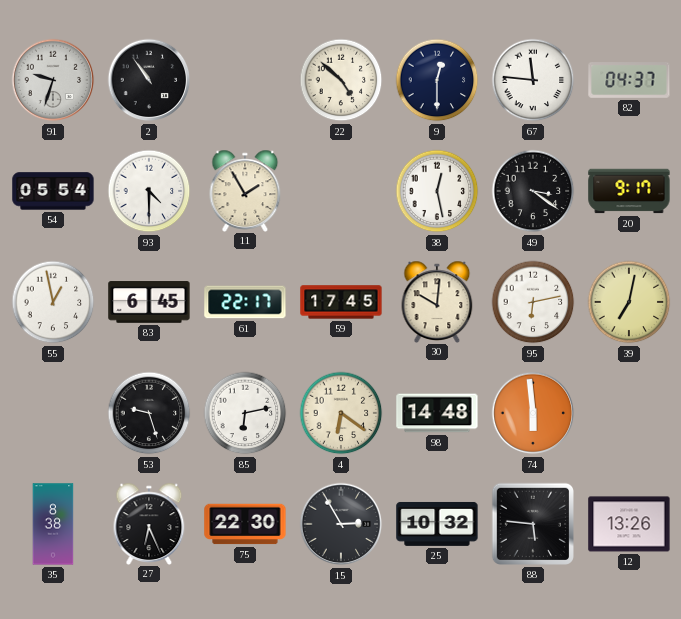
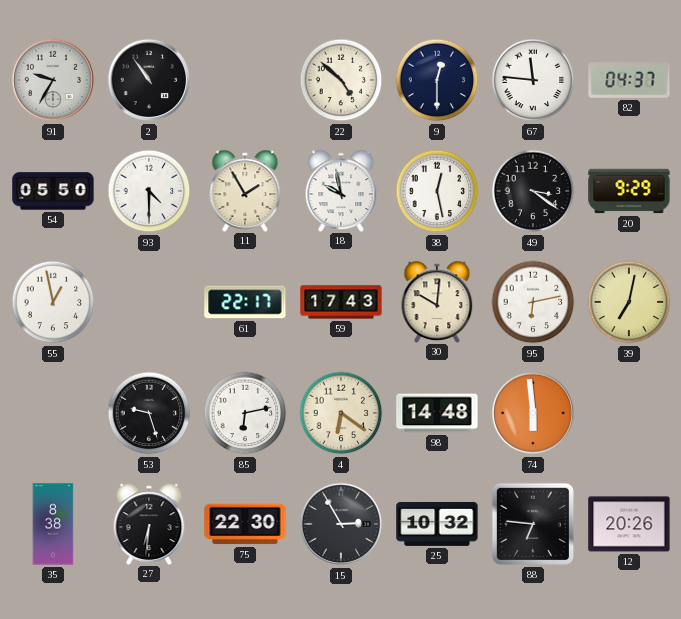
91: 9:33 -> 9:35 (53, 80)
54: 05:54 -> 05:50 (53, 191)
18: none -> 9:58 (341, 190)
20: 9:17 -> 9:29 (629, 191)
83: 6:45 -> none (149, 302)
59: 17:45 -> 17:43 (341, 302)
27: 6:26 -> 6:31 (149, 523)
88: 5:46 -> 6:46 (533, 524)
12: 13:26 -> 20:26 (629, 524)
